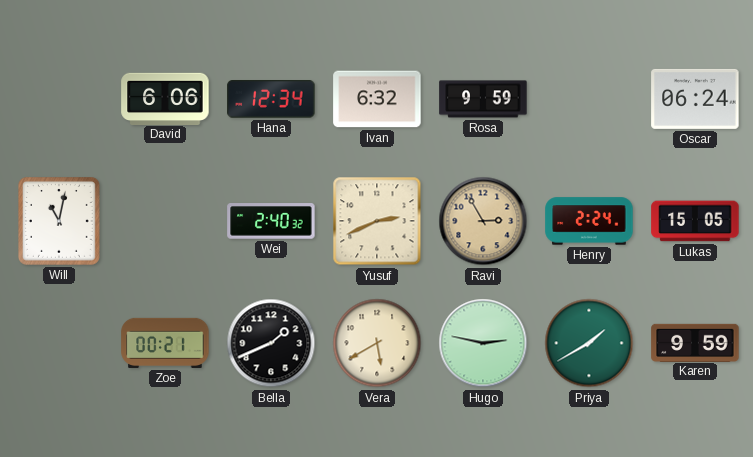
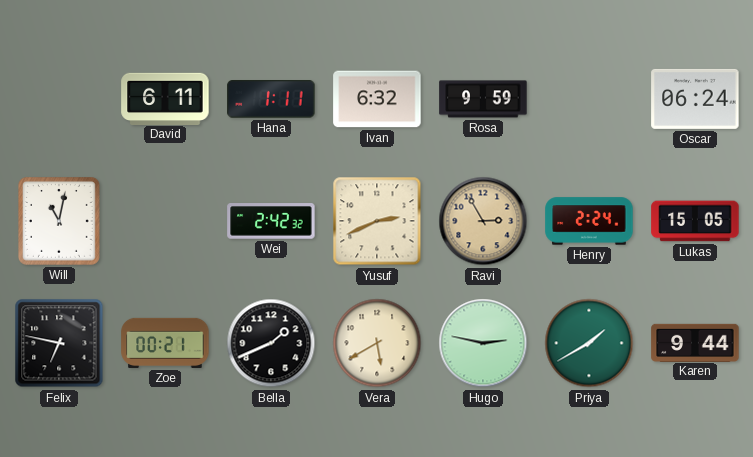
David: 6:06 -> 6:11 (165, 98)
Hana: 12:34 -> 1:11 (271, 100)
Wei: 2:40 -> 2:42 (271, 221)
Felix: none -> 6:47 (59, 343)
Karen: 9:59 -> 9:44 (695, 342)
